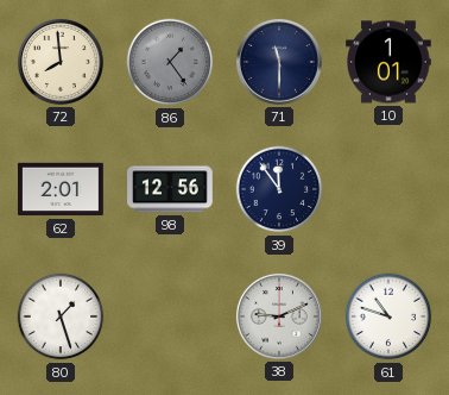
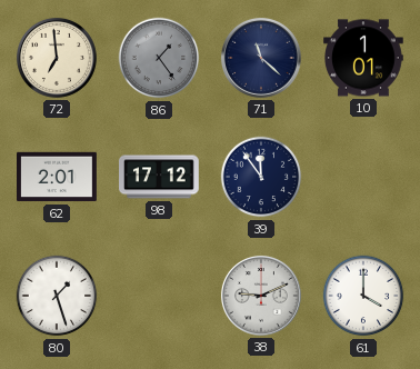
72: 7:59 -> 6:59 (57, 58)
71: 11:30 -> 11:22 (261, 58)
98: 12:56 -> 17:12 (160, 177)
61: 10:48 -> 4:00 (363, 296)
